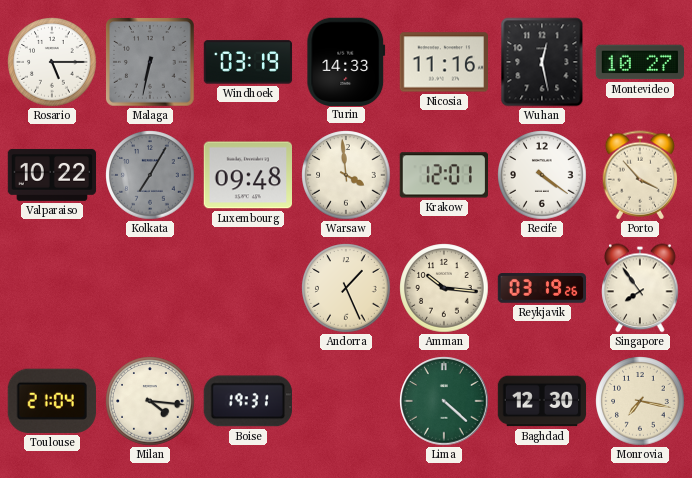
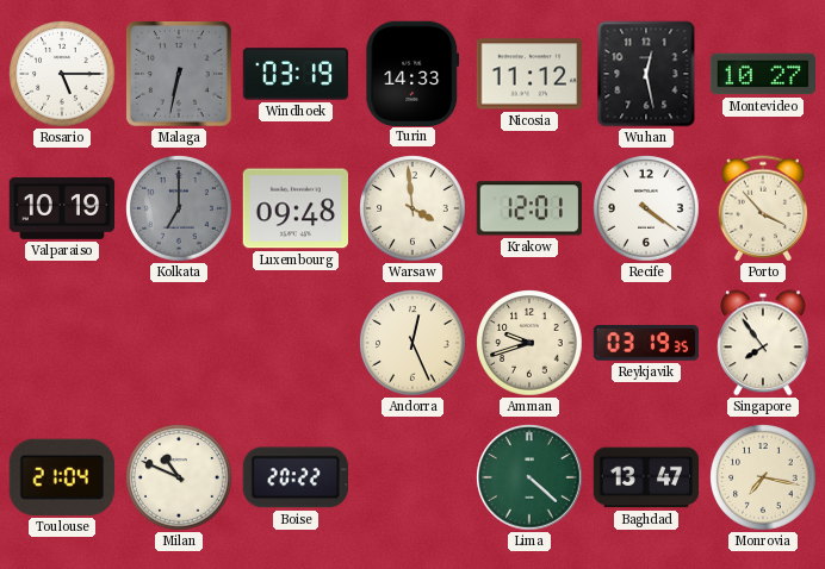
Nicosia: 11:16 -> 11:12 (528, 74)
Valparaiso: 10:22 -> 10:19 (62, 208)
Kolkata: 7:05 -> 7:00 (179, 208)
Andorra: 1:26 -> 12:26 (412, 343)
Amman: 10:16 -> 9:42 (529, 343)
Reykjavik: 03:19:26 -> 03:19:35 (646, 343)
Milan: 4:16 -> 10:49 (179, 477)
Boise: 19:31 -> 20:22 (296, 477)
Baghdad: 12:30 -> 13:47 (646, 477)
